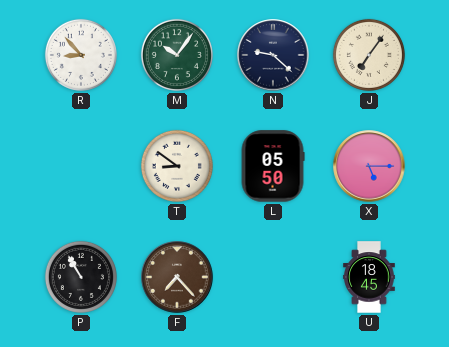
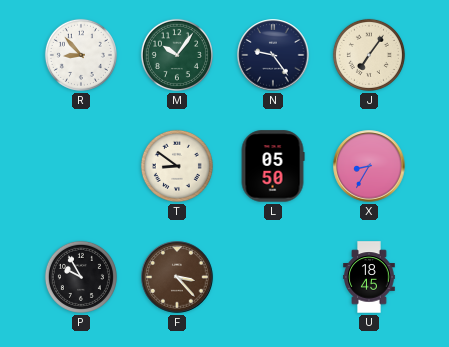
N: 9:22 -> 9:24 (273, 55)
X: 5:15 -> 8:35 (369, 166)
P: 10:55 -> 9:55 (81, 277)
F: 7:23 -> 3:23 (177, 277)
